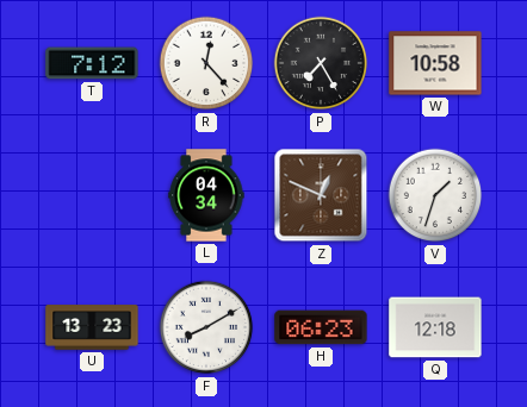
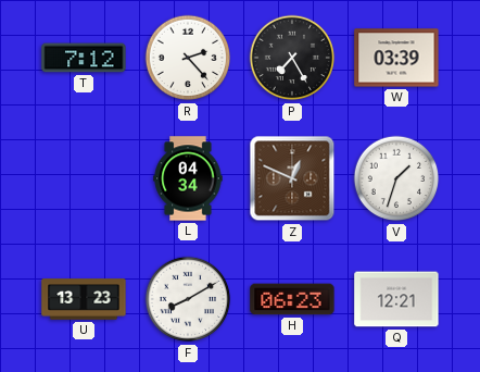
R: 12:23 -> 2:23 (188, 58)
W: 10:58 -> 03:39 (396, 58)
Q: 12:18 -> 12:21 (396, 299)
